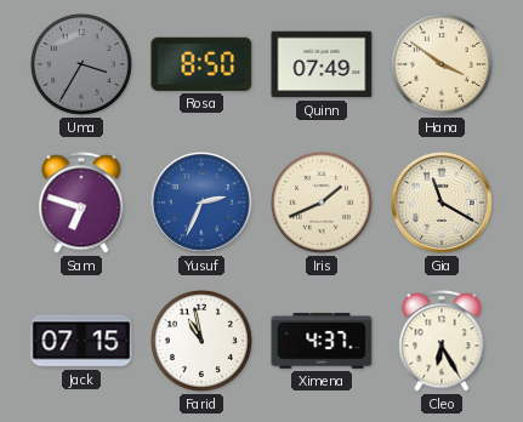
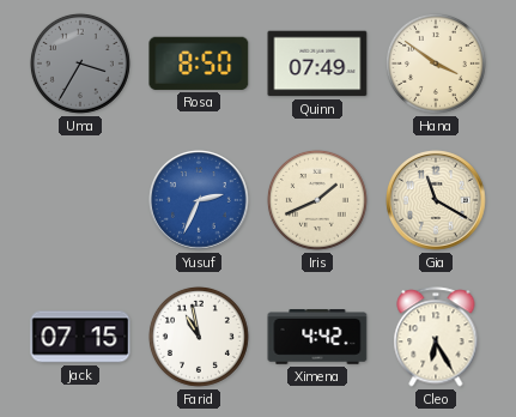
Sam: 6:48 -> none (81, 203)
Ximena: 4:37 -> 4:42 (317, 337)
